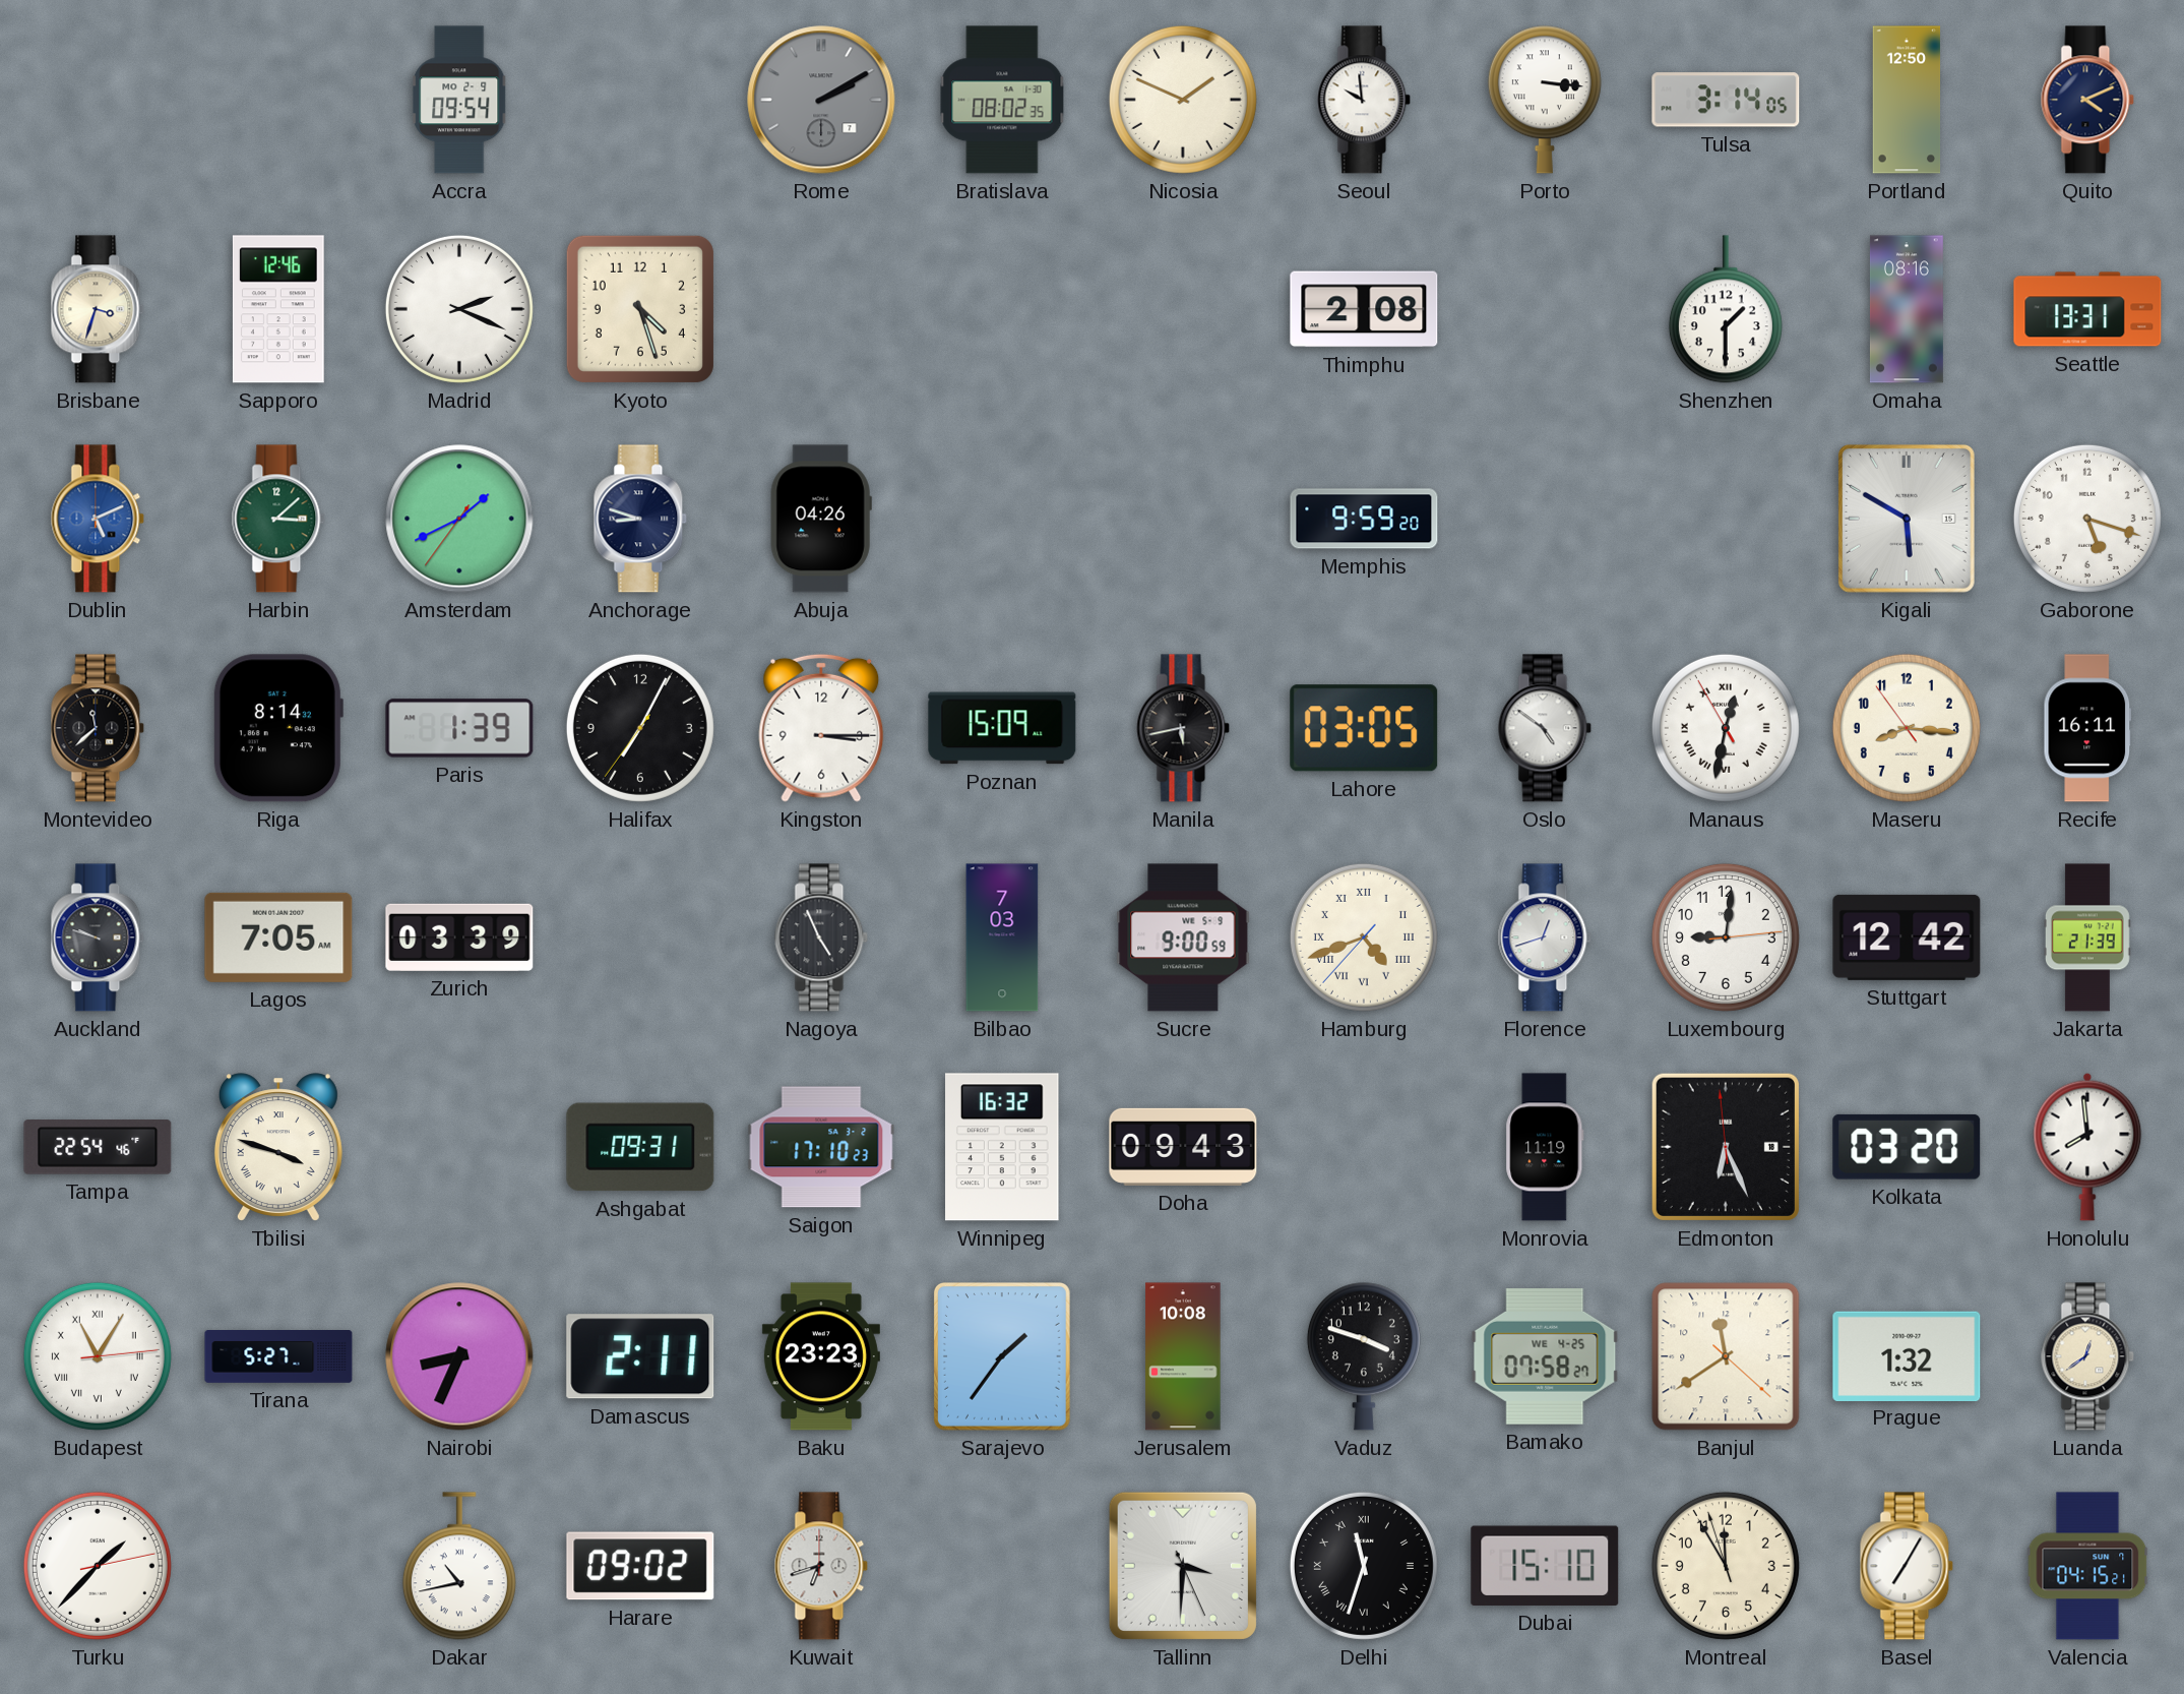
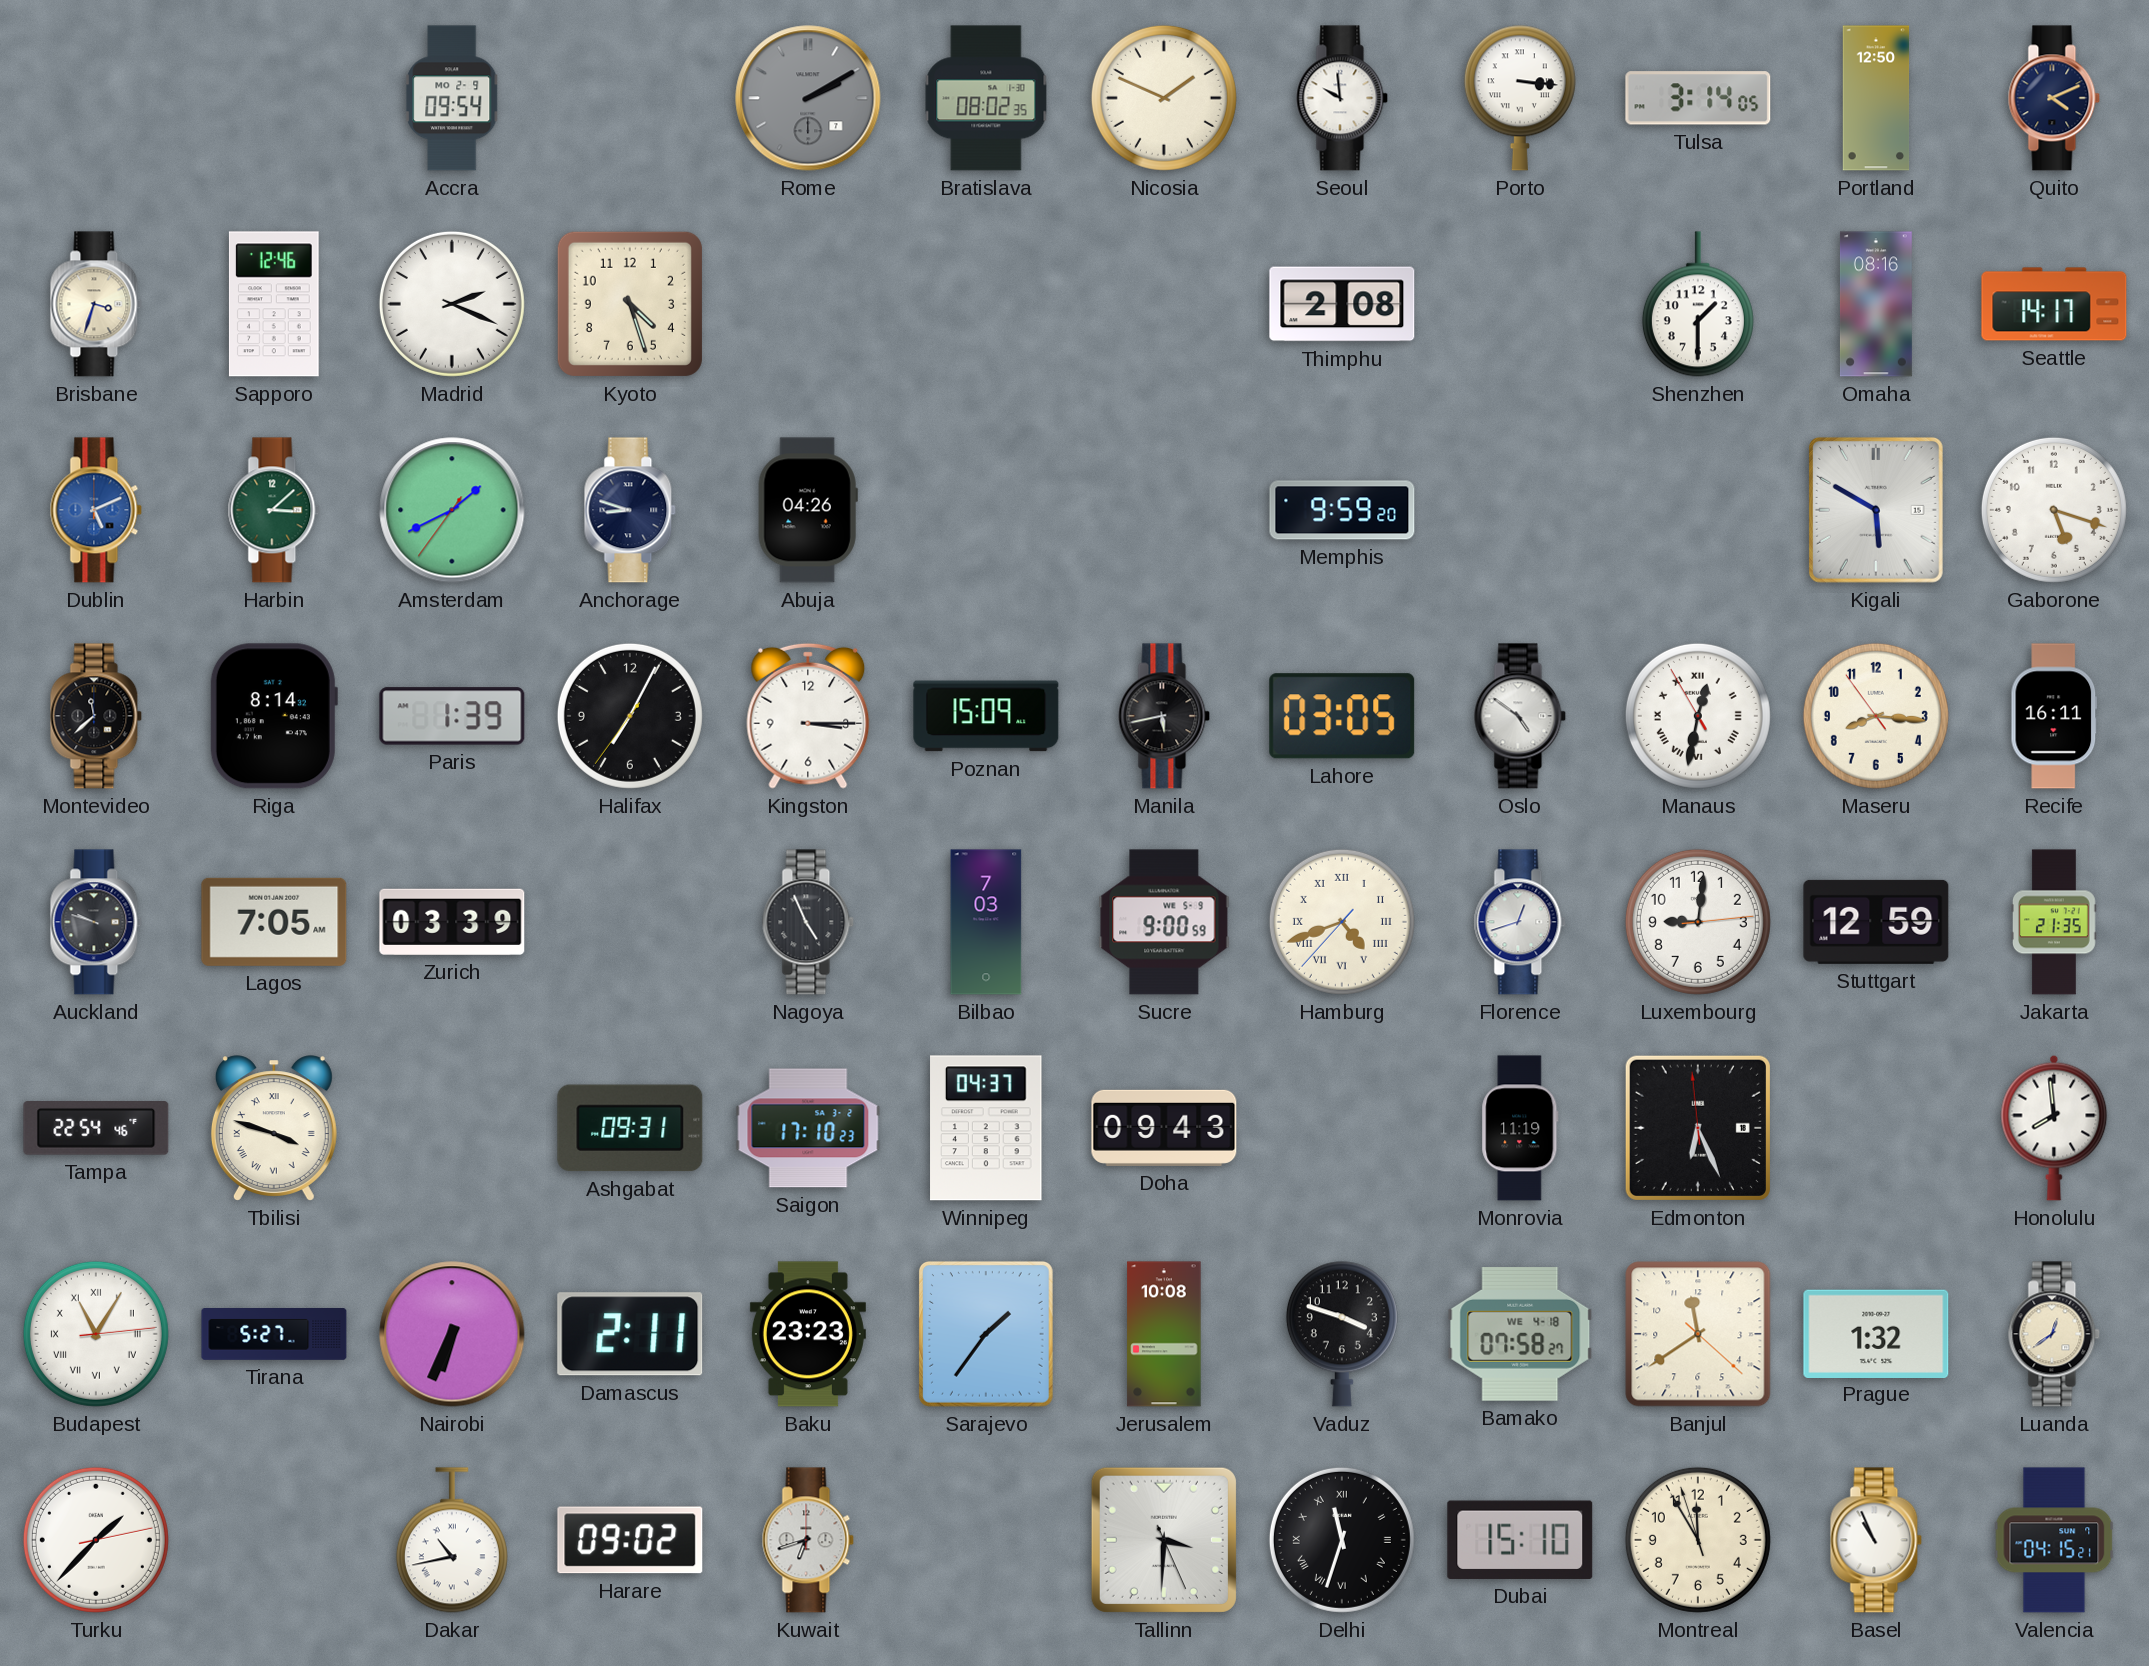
Seattle: 13:31 -> 14:17 (2054, 304)
Stuttgart: 12:42 -> 12:59 (1876, 922)
Jakarta: 21:39 -> 21:35 (2054, 922)
Winnipeg: 16:32 -> 04:37 (986, 1128)
Kolkata: 03:20 -> none (1907, 1147)
Nairobi: 8:34 -> 6:34 (452, 1334)
Bamako date: WE 4-25 -> WE 4-18 (1520, 1334)
Basel: 7:05 -> 10:56 (1876, 1540)
